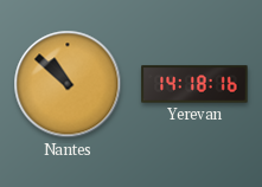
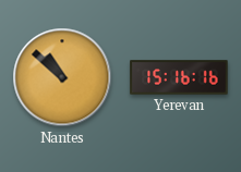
Yerevan: 14:18 -> 15:16 (179, 77)
